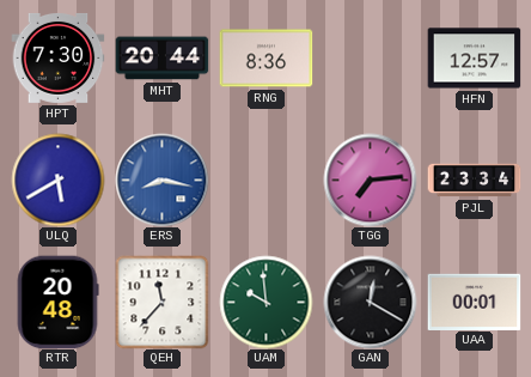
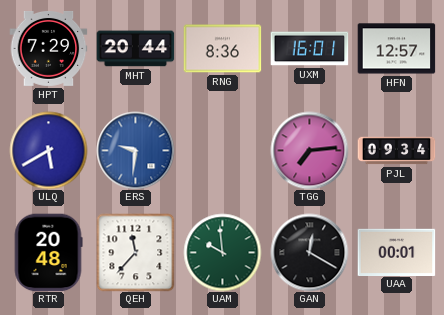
HPT: 7:30 -> 7:29 (48, 48)
UXM: none -> 16:01 (309, 49)
ERS: 8:17 -> 9:31 (135, 150)
PJL: 23:34 -> 09:34 (396, 151)
